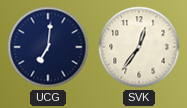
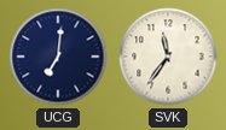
SVK: 12:36 -> 11:36 (168, 57)
